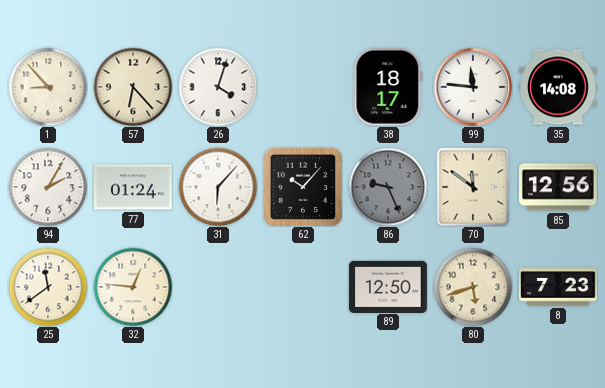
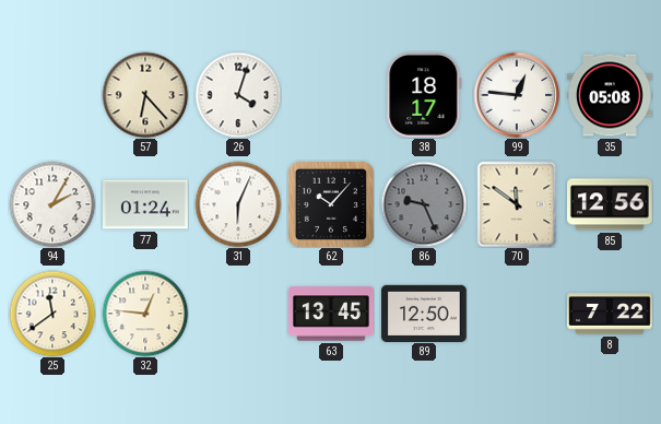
1: 8:53 -> none (48, 87)
99: 11:46 -> 12:46 (517, 95)
35: 14:08 -> 05:08 (610, 95)
31: 6:07 -> 6:04 (238, 204)
63: none -> 13:45 (331, 314)
80: 5:42 -> none (473, 287)
8: 7:23 -> 7:22 (610, 314)
